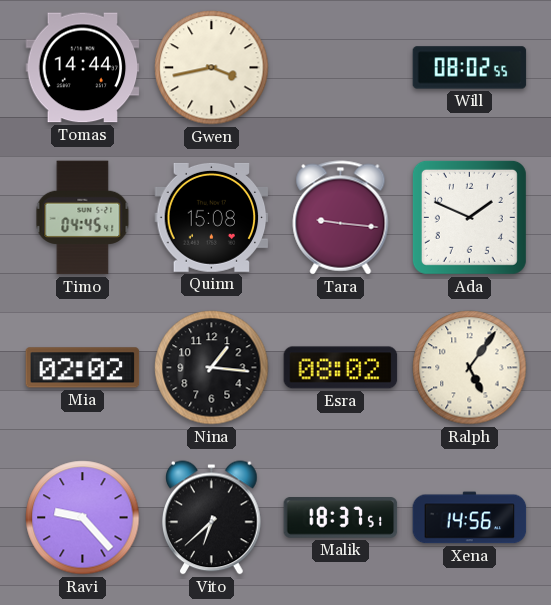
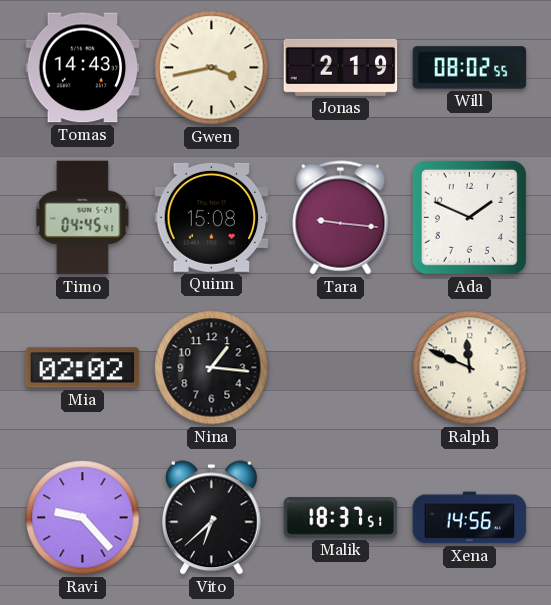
Tomas: 14:44 -> 14:43 (83, 68)
Jonas: none -> 2:19 (341, 67)
Esra: 08:02 -> none (341, 368)
Ralph: 5:06 -> 11:49 (470, 368)
